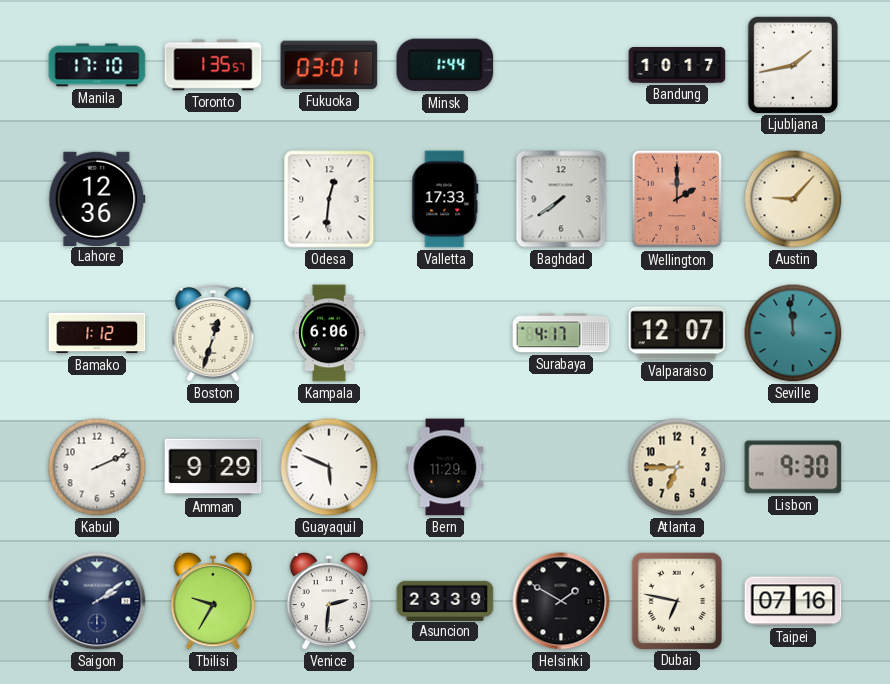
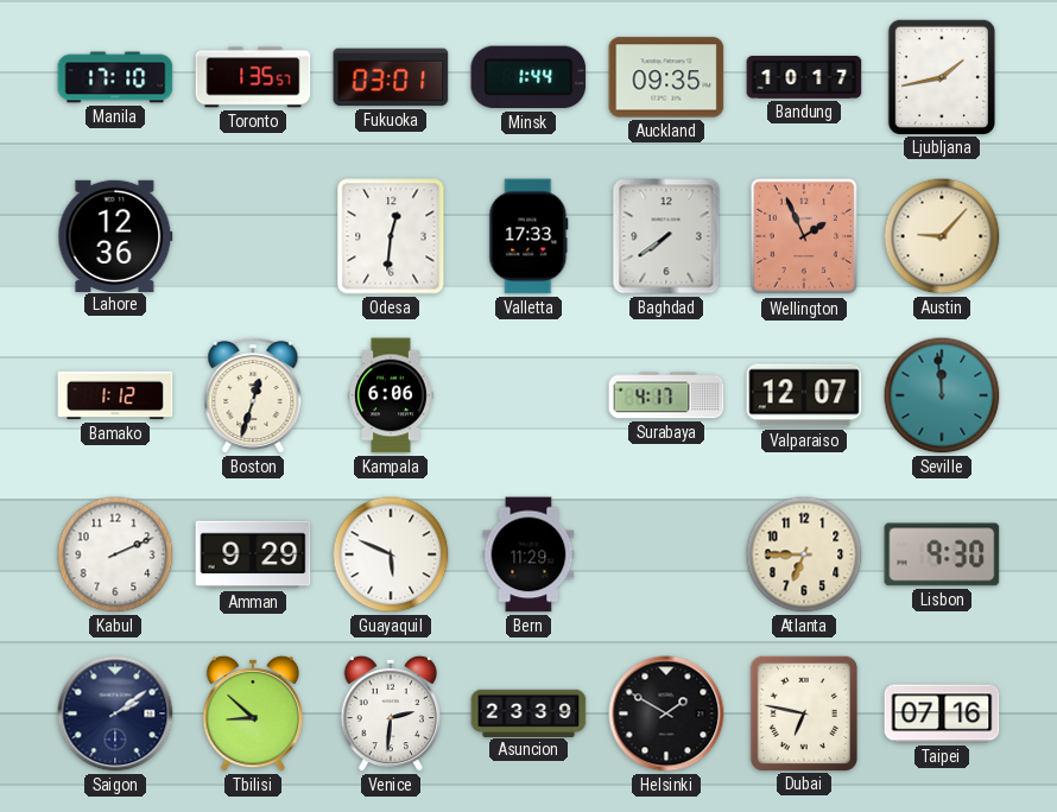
Auckland: none -> 09:35 (666, 77)
Wellington: 2:00 -> 1:56 (804, 236)
Tbilisi: 9:35 -> 8:52 (253, 713)
